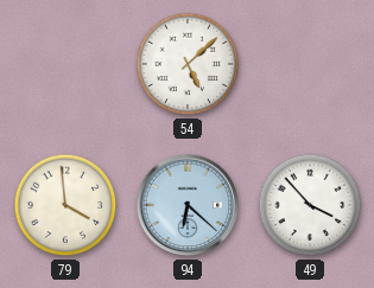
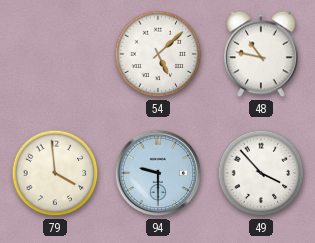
48: none -> 10:47 (261, 54)
94: 6:22 -> 9:30 (158, 173)
